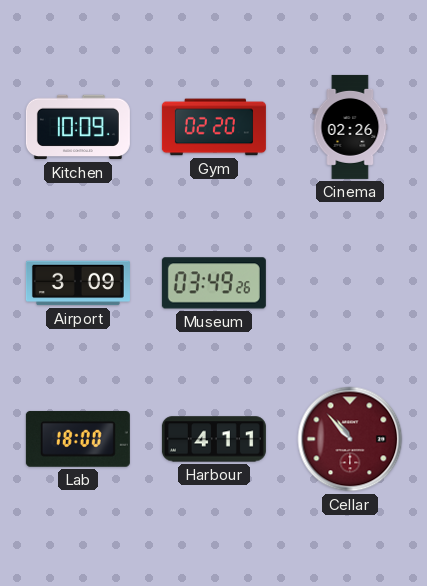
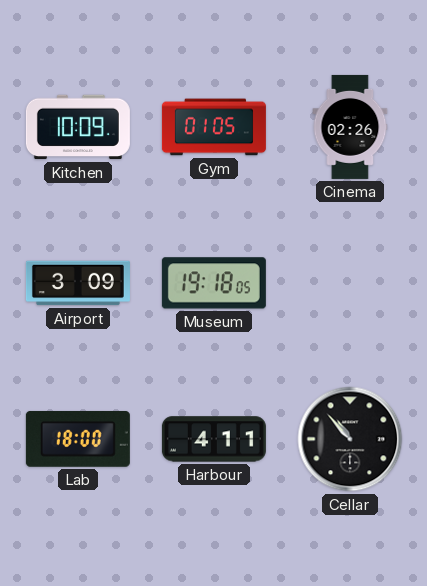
Gym: 02:20 -> 01:05 (214, 127)
Museum: 03:49 -> 19:18 (214, 283)
Cellar dial: burgundy -> black (350, 439)
